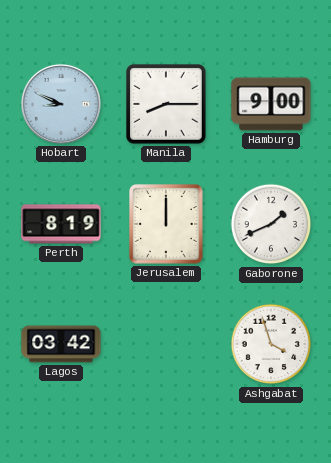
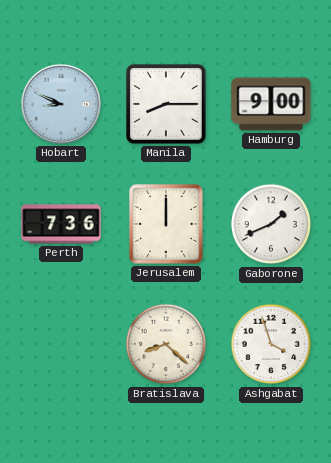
Perth: 8:19 -> 7:36 (61, 224)
Lagos: 03:42 -> none (61, 344)
Bratislava: none -> 8:22 (166, 344)
